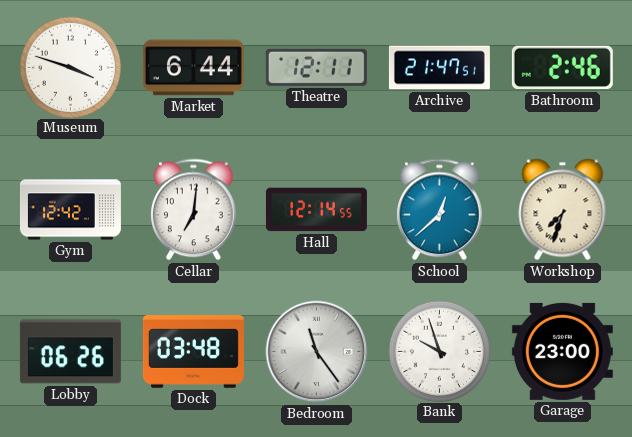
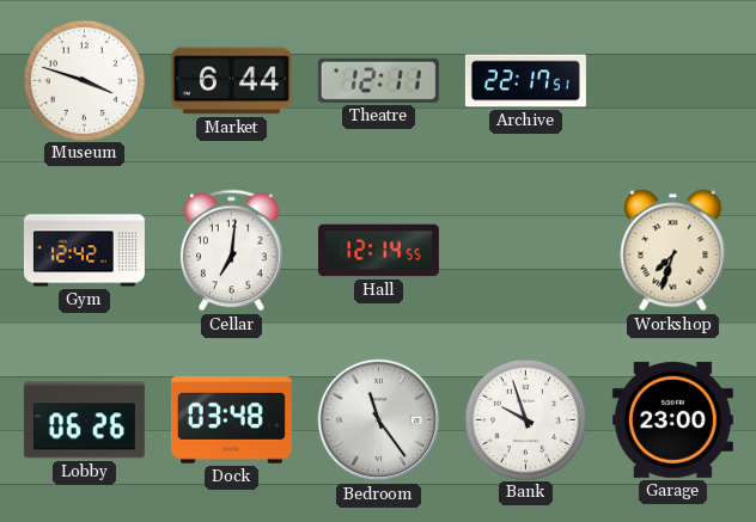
Archive: 21:47 -> 22:17 (525, 81)
Bathroom: 2:46 -> none (562, 68)
School: 12:38 -> none (440, 210)
